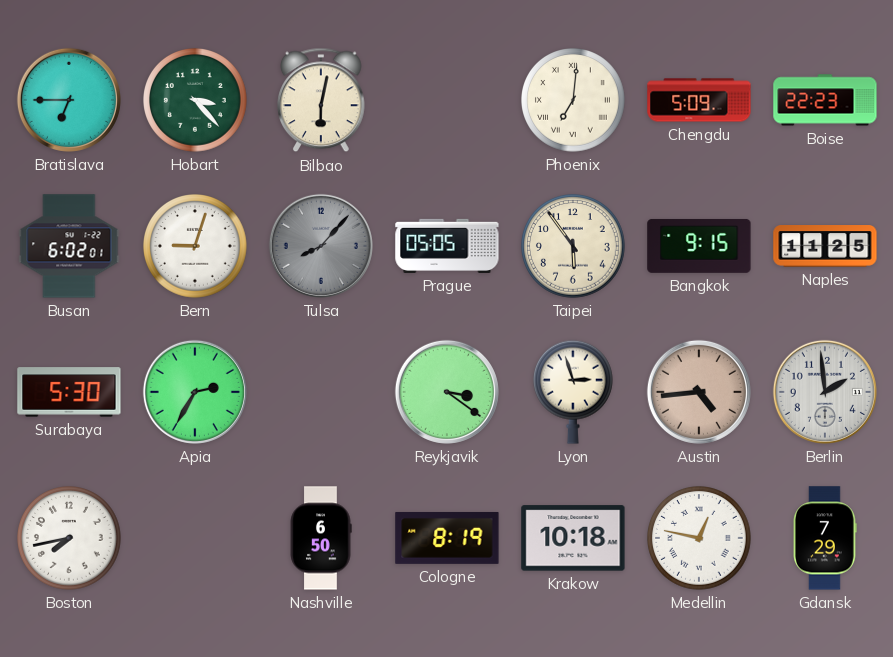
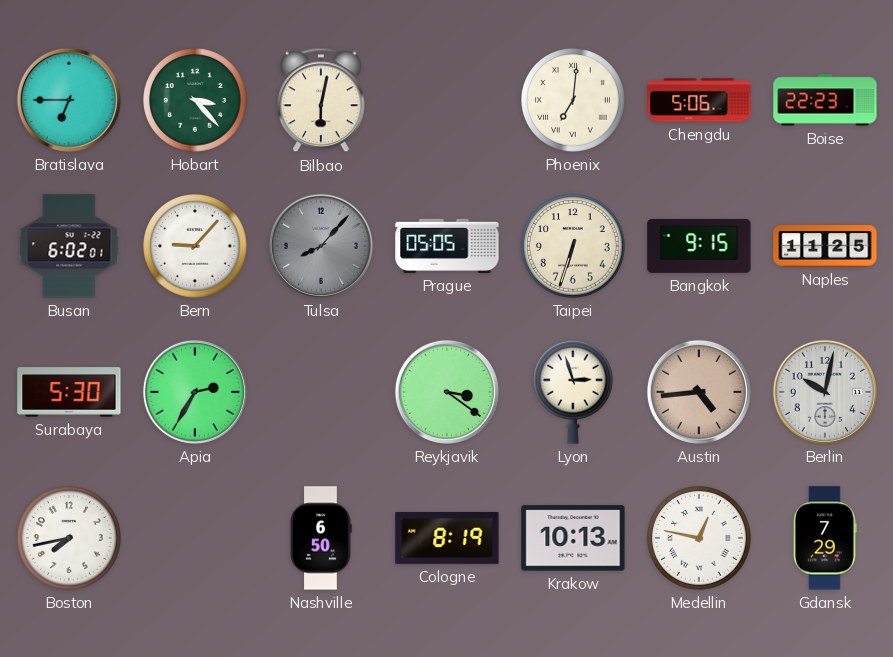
Chengdu: 5:09 -> 5:06 (699, 100)
Bern: 9:03 -> 9:07 (196, 247)
Taipei: 5:54 -> 6:33 (574, 247)
Berlin: 1:59 -> 10:02 (825, 392)
Krakow: 10:18 -> 10:13 (573, 538)
